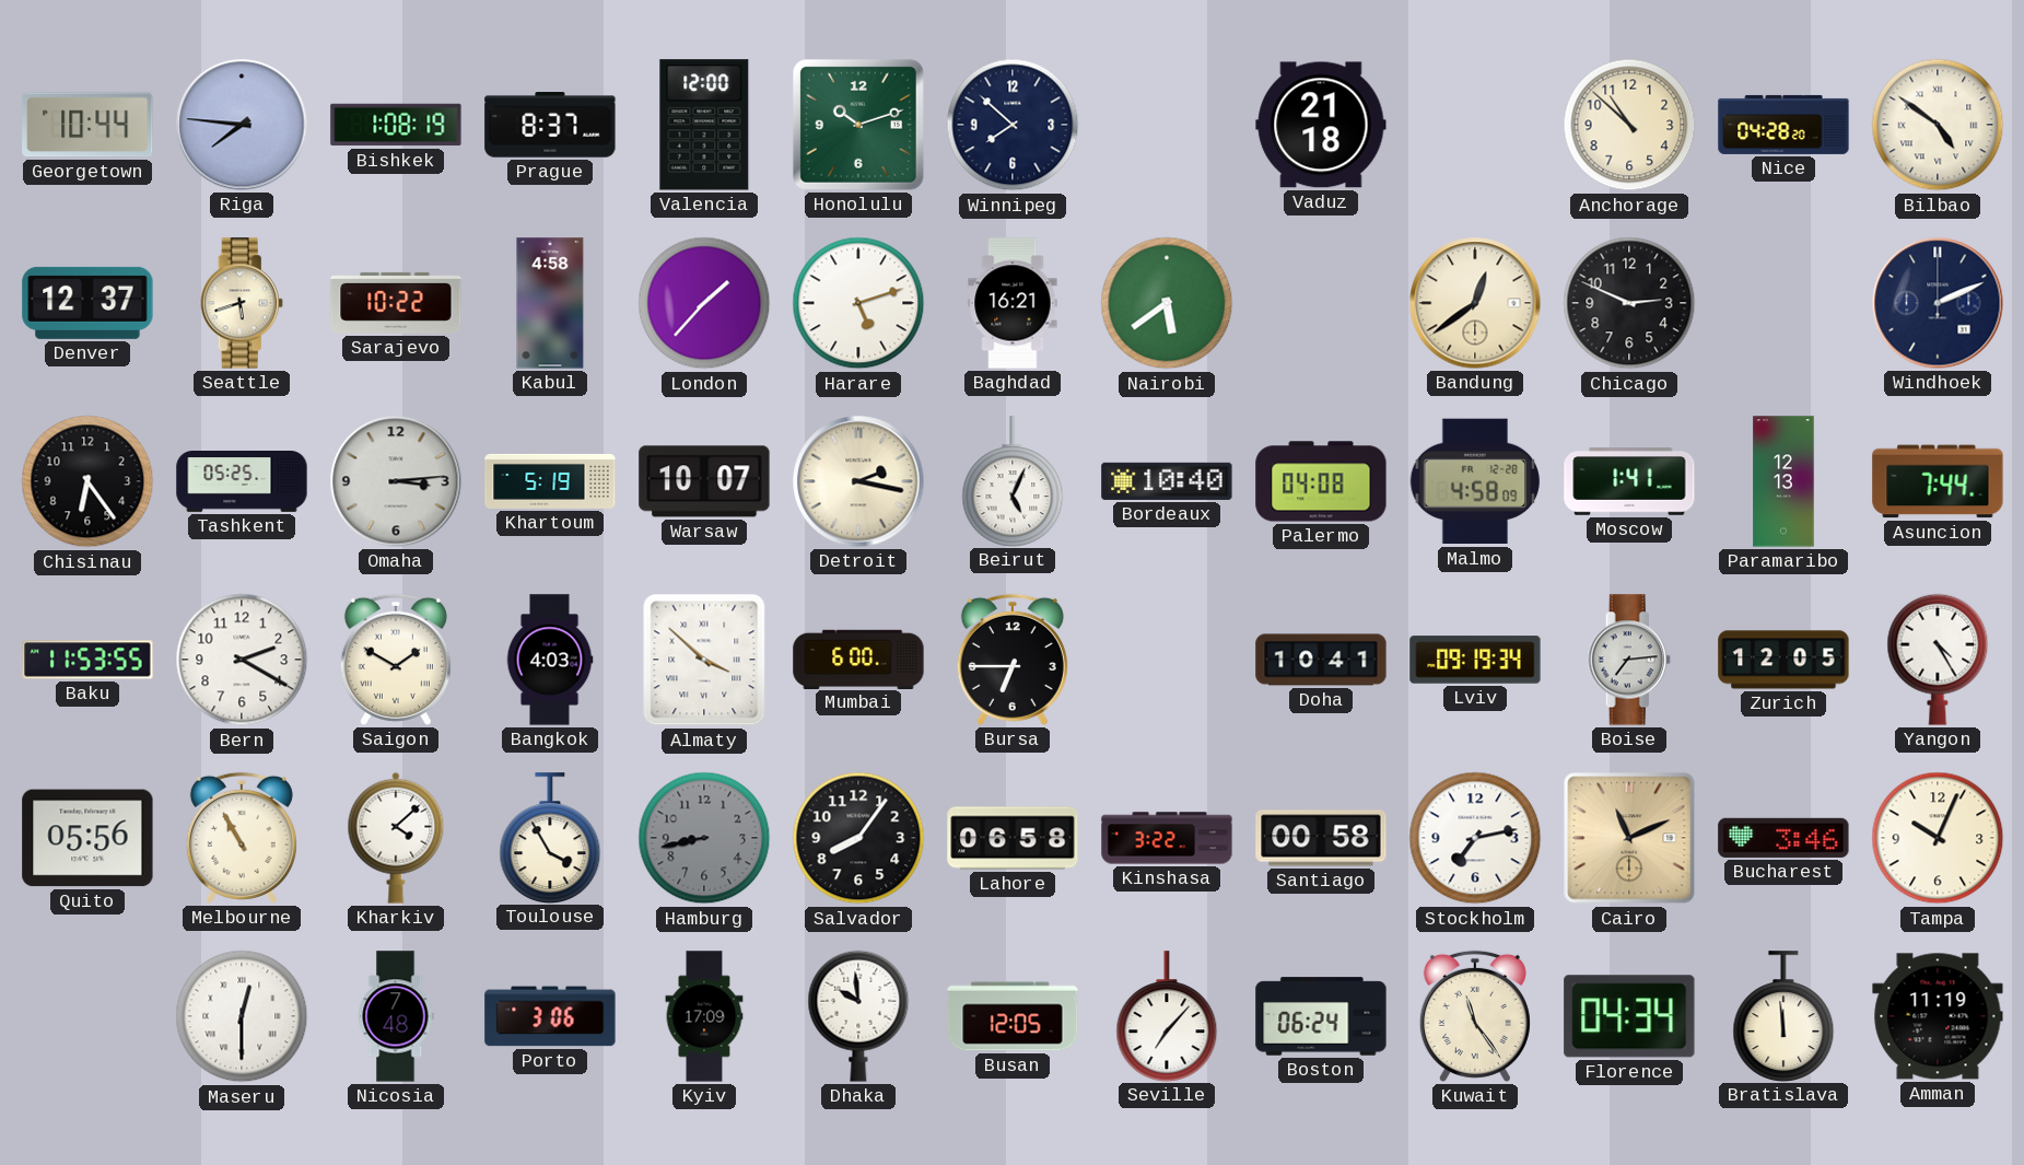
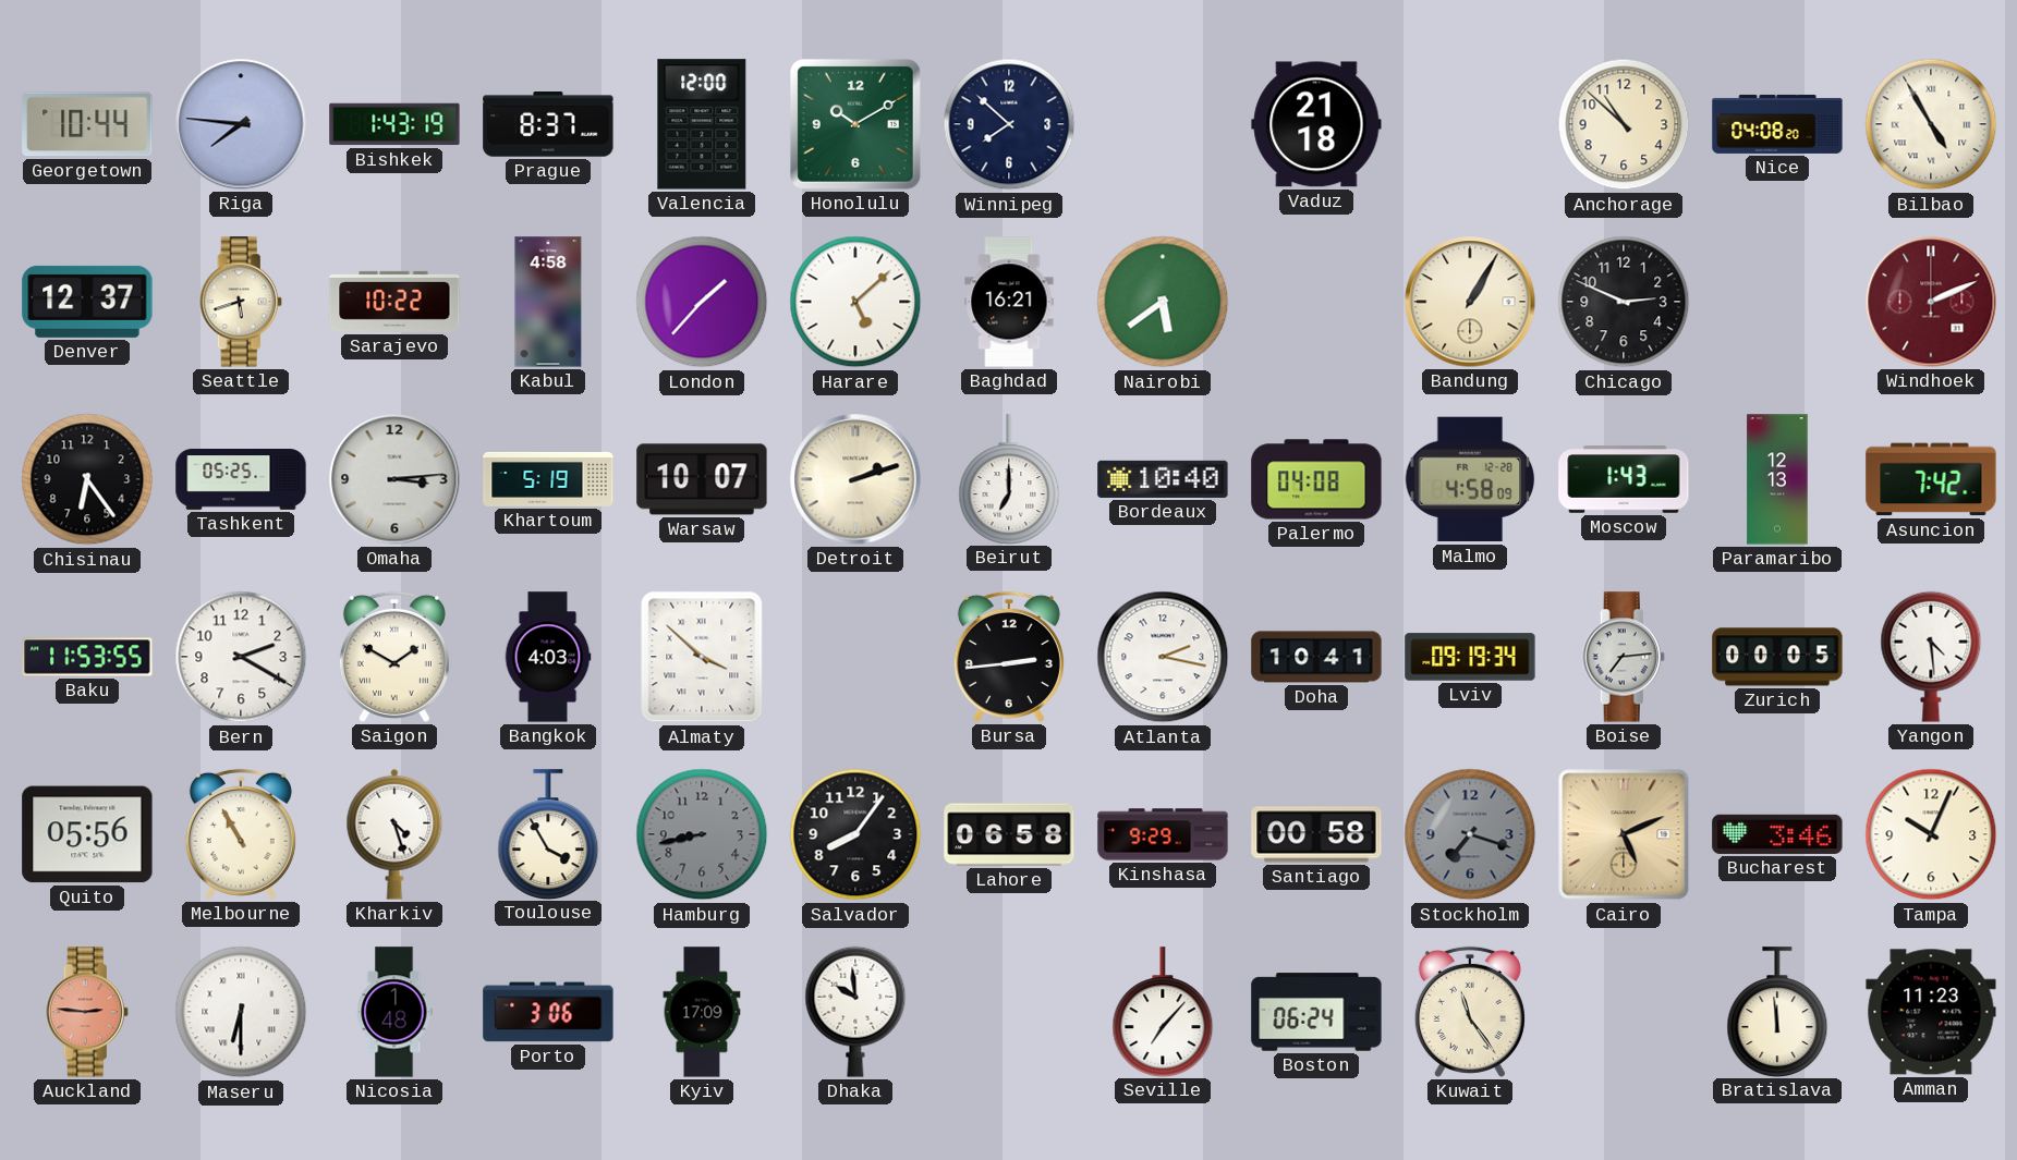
Bishkek: 1:08 -> 1:43 (394, 124)
Honolulu: 10:12 -> 10:10 (855, 124)
Nice: 04:28 -> 04:08 (1777, 124)
Bilbao: 4:51 -> 4:55 (1931, 124)
Harare: 5:12 -> 5:08 (855, 302)
Bandung: 12:39 -> 1:05 (1470, 302)
Windhoek dial: navy -> burgundy (1931, 302)
Detroit: 2:17 -> 2:12 (855, 479)
Beirut: 5:04 -> 7:00 (1009, 479)
Moscow: 1:41 -> 1:43 (1624, 479)
Asuncion: 7:44 -> 7:42 (1931, 479)
Mumbai: 6:00 -> none (858, 659)
Bursa: 6:45 -> 2:44 (1009, 657)
Atlanta: none -> 2:17 (1163, 657)
Zurich: 12:05 -> 00:05 (1777, 657)
Yangon: 4:25 -> 4:29 (1931, 657)
Kharkiv: 4:08 -> 4:27 (394, 834)
Kinshasa: 3:22 -> 9:29 (1163, 834)
Stockholm: 7:13 -> 7:18 (1470, 834)
Stockholm dial: white -> grey (1470, 834)
Cairo: 11:11 -> 5:11 (1624, 834)
Auckland: none -> 2:46 (87, 1012)
Maseru: 12:30 -> 6:30 (241, 1012)
Nicosia: 7:48 -> 1:48 (394, 1012)
Busan: 12:05 -> none (1013, 1016)
Florence: 04:34 -> none (1629, 1016)
Amman: 11:19 -> 11:23 (1931, 1012)
